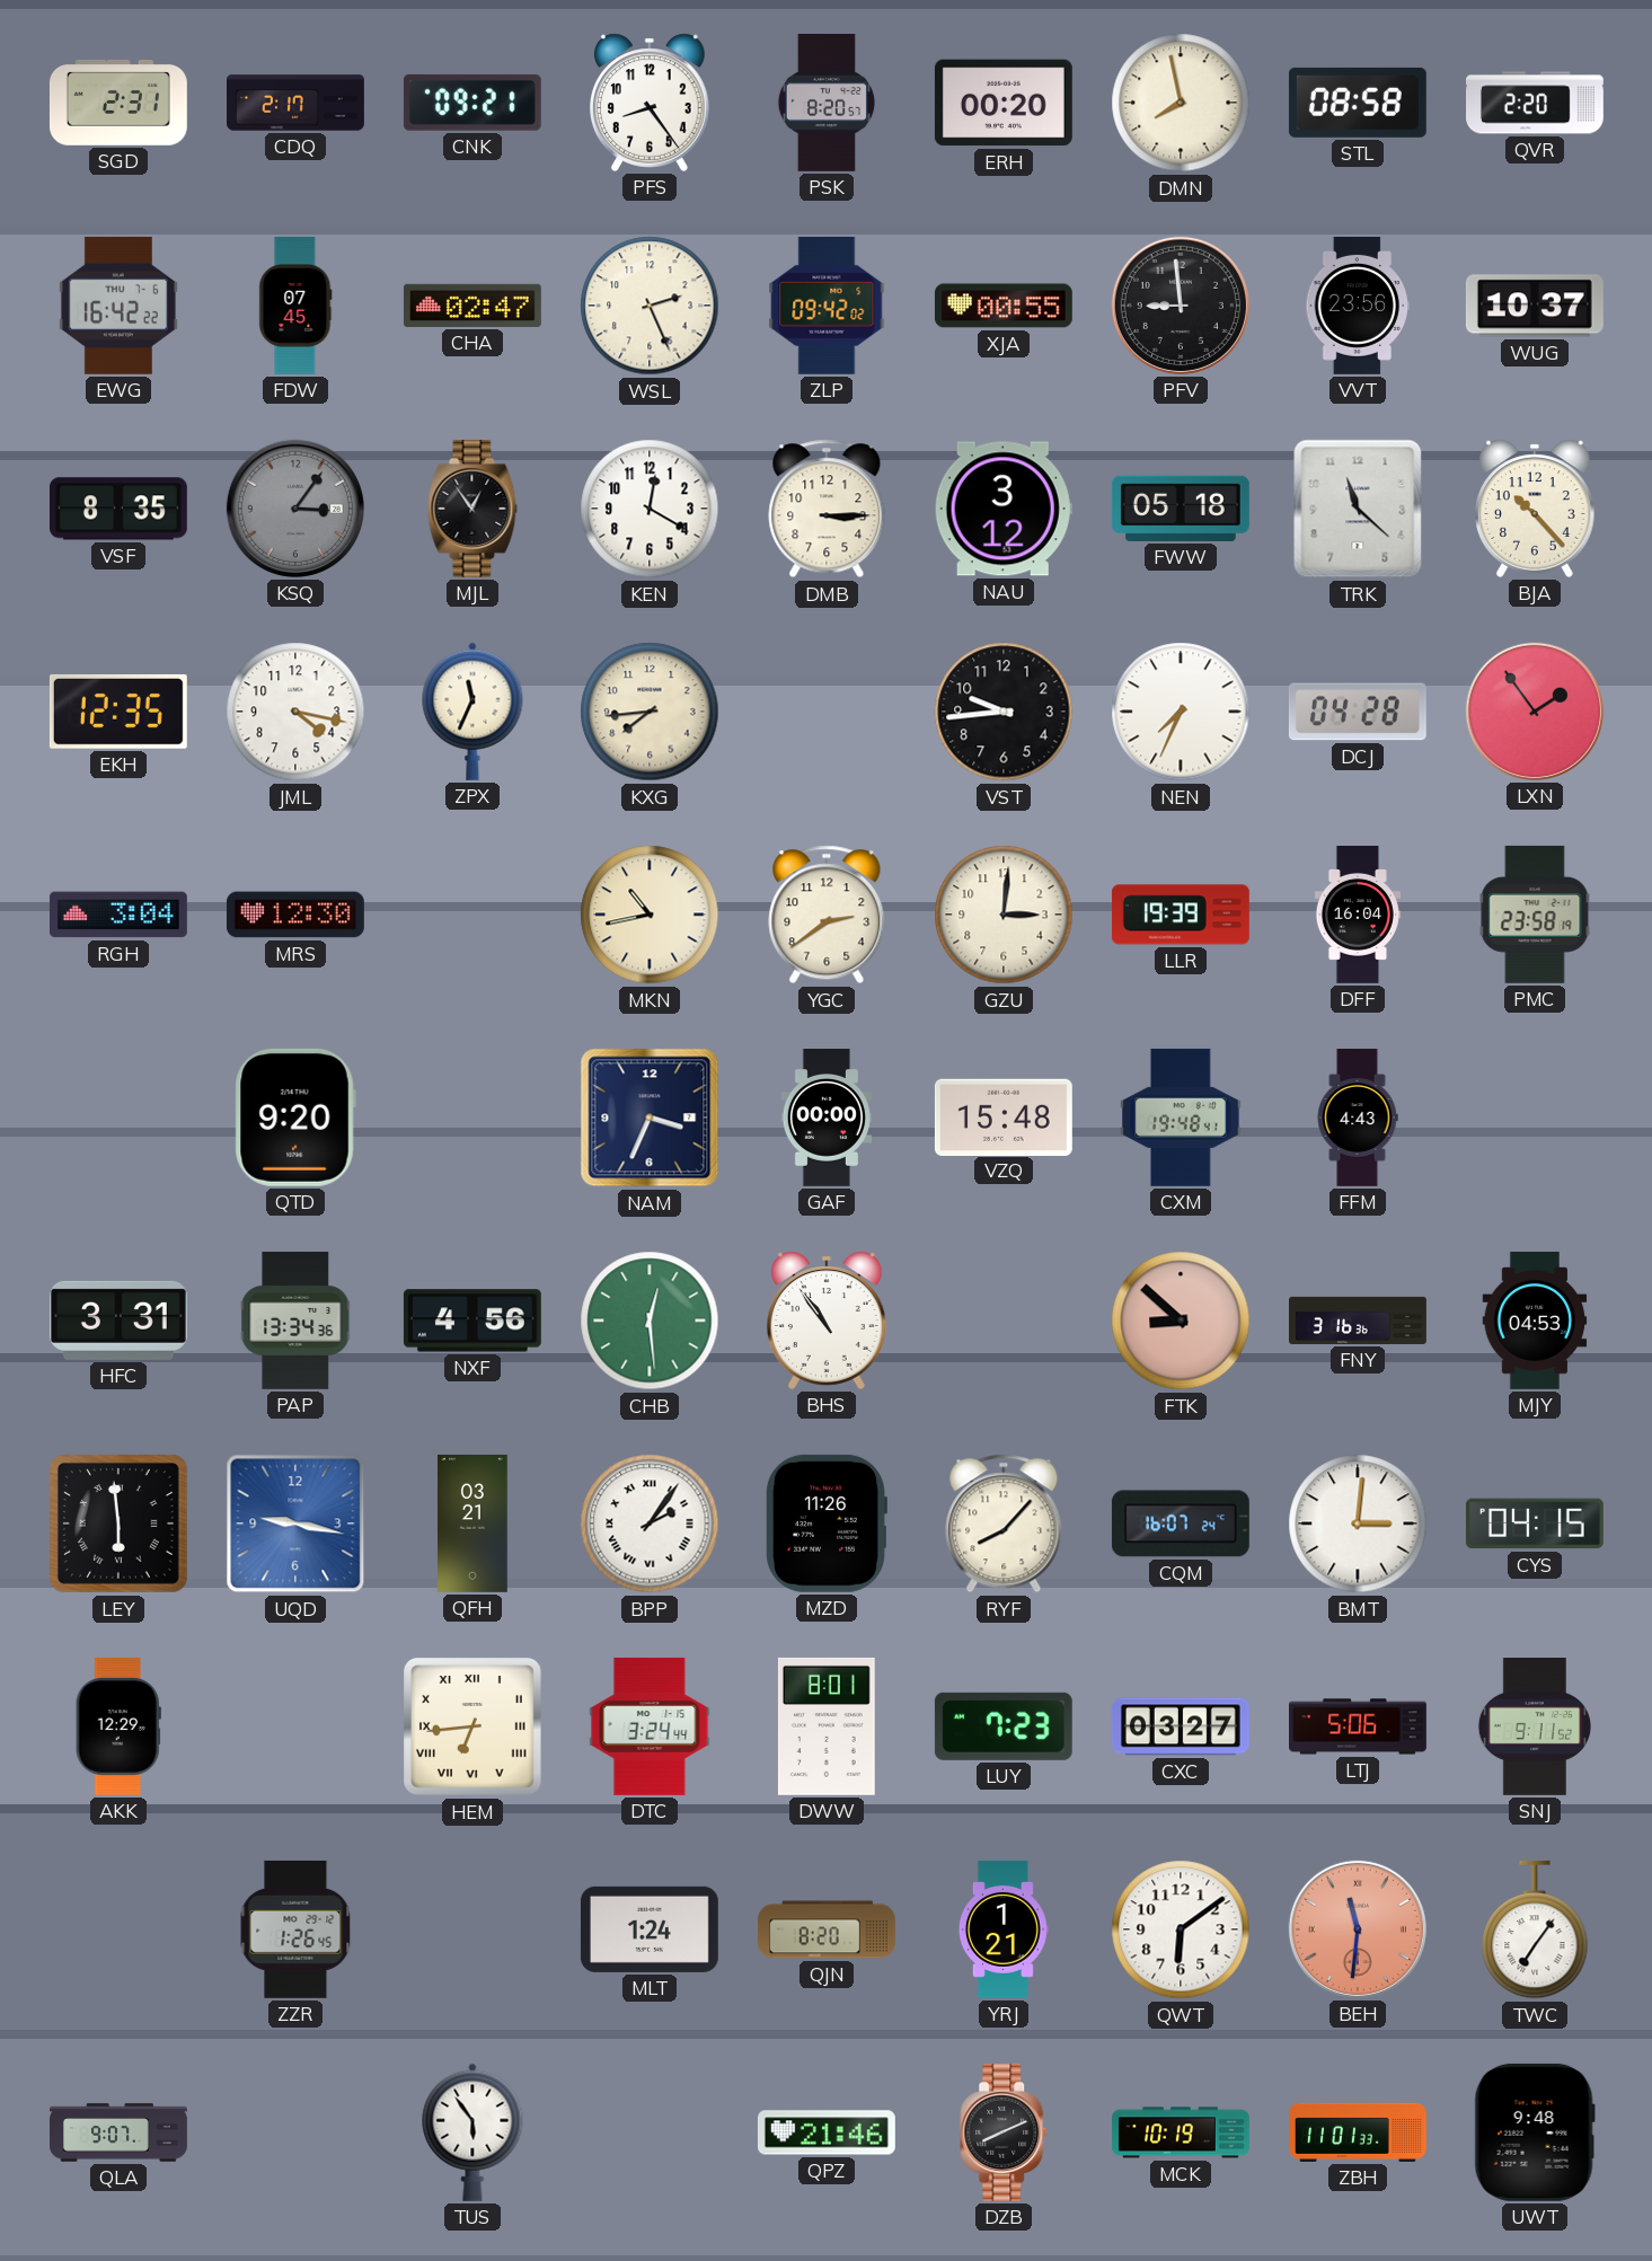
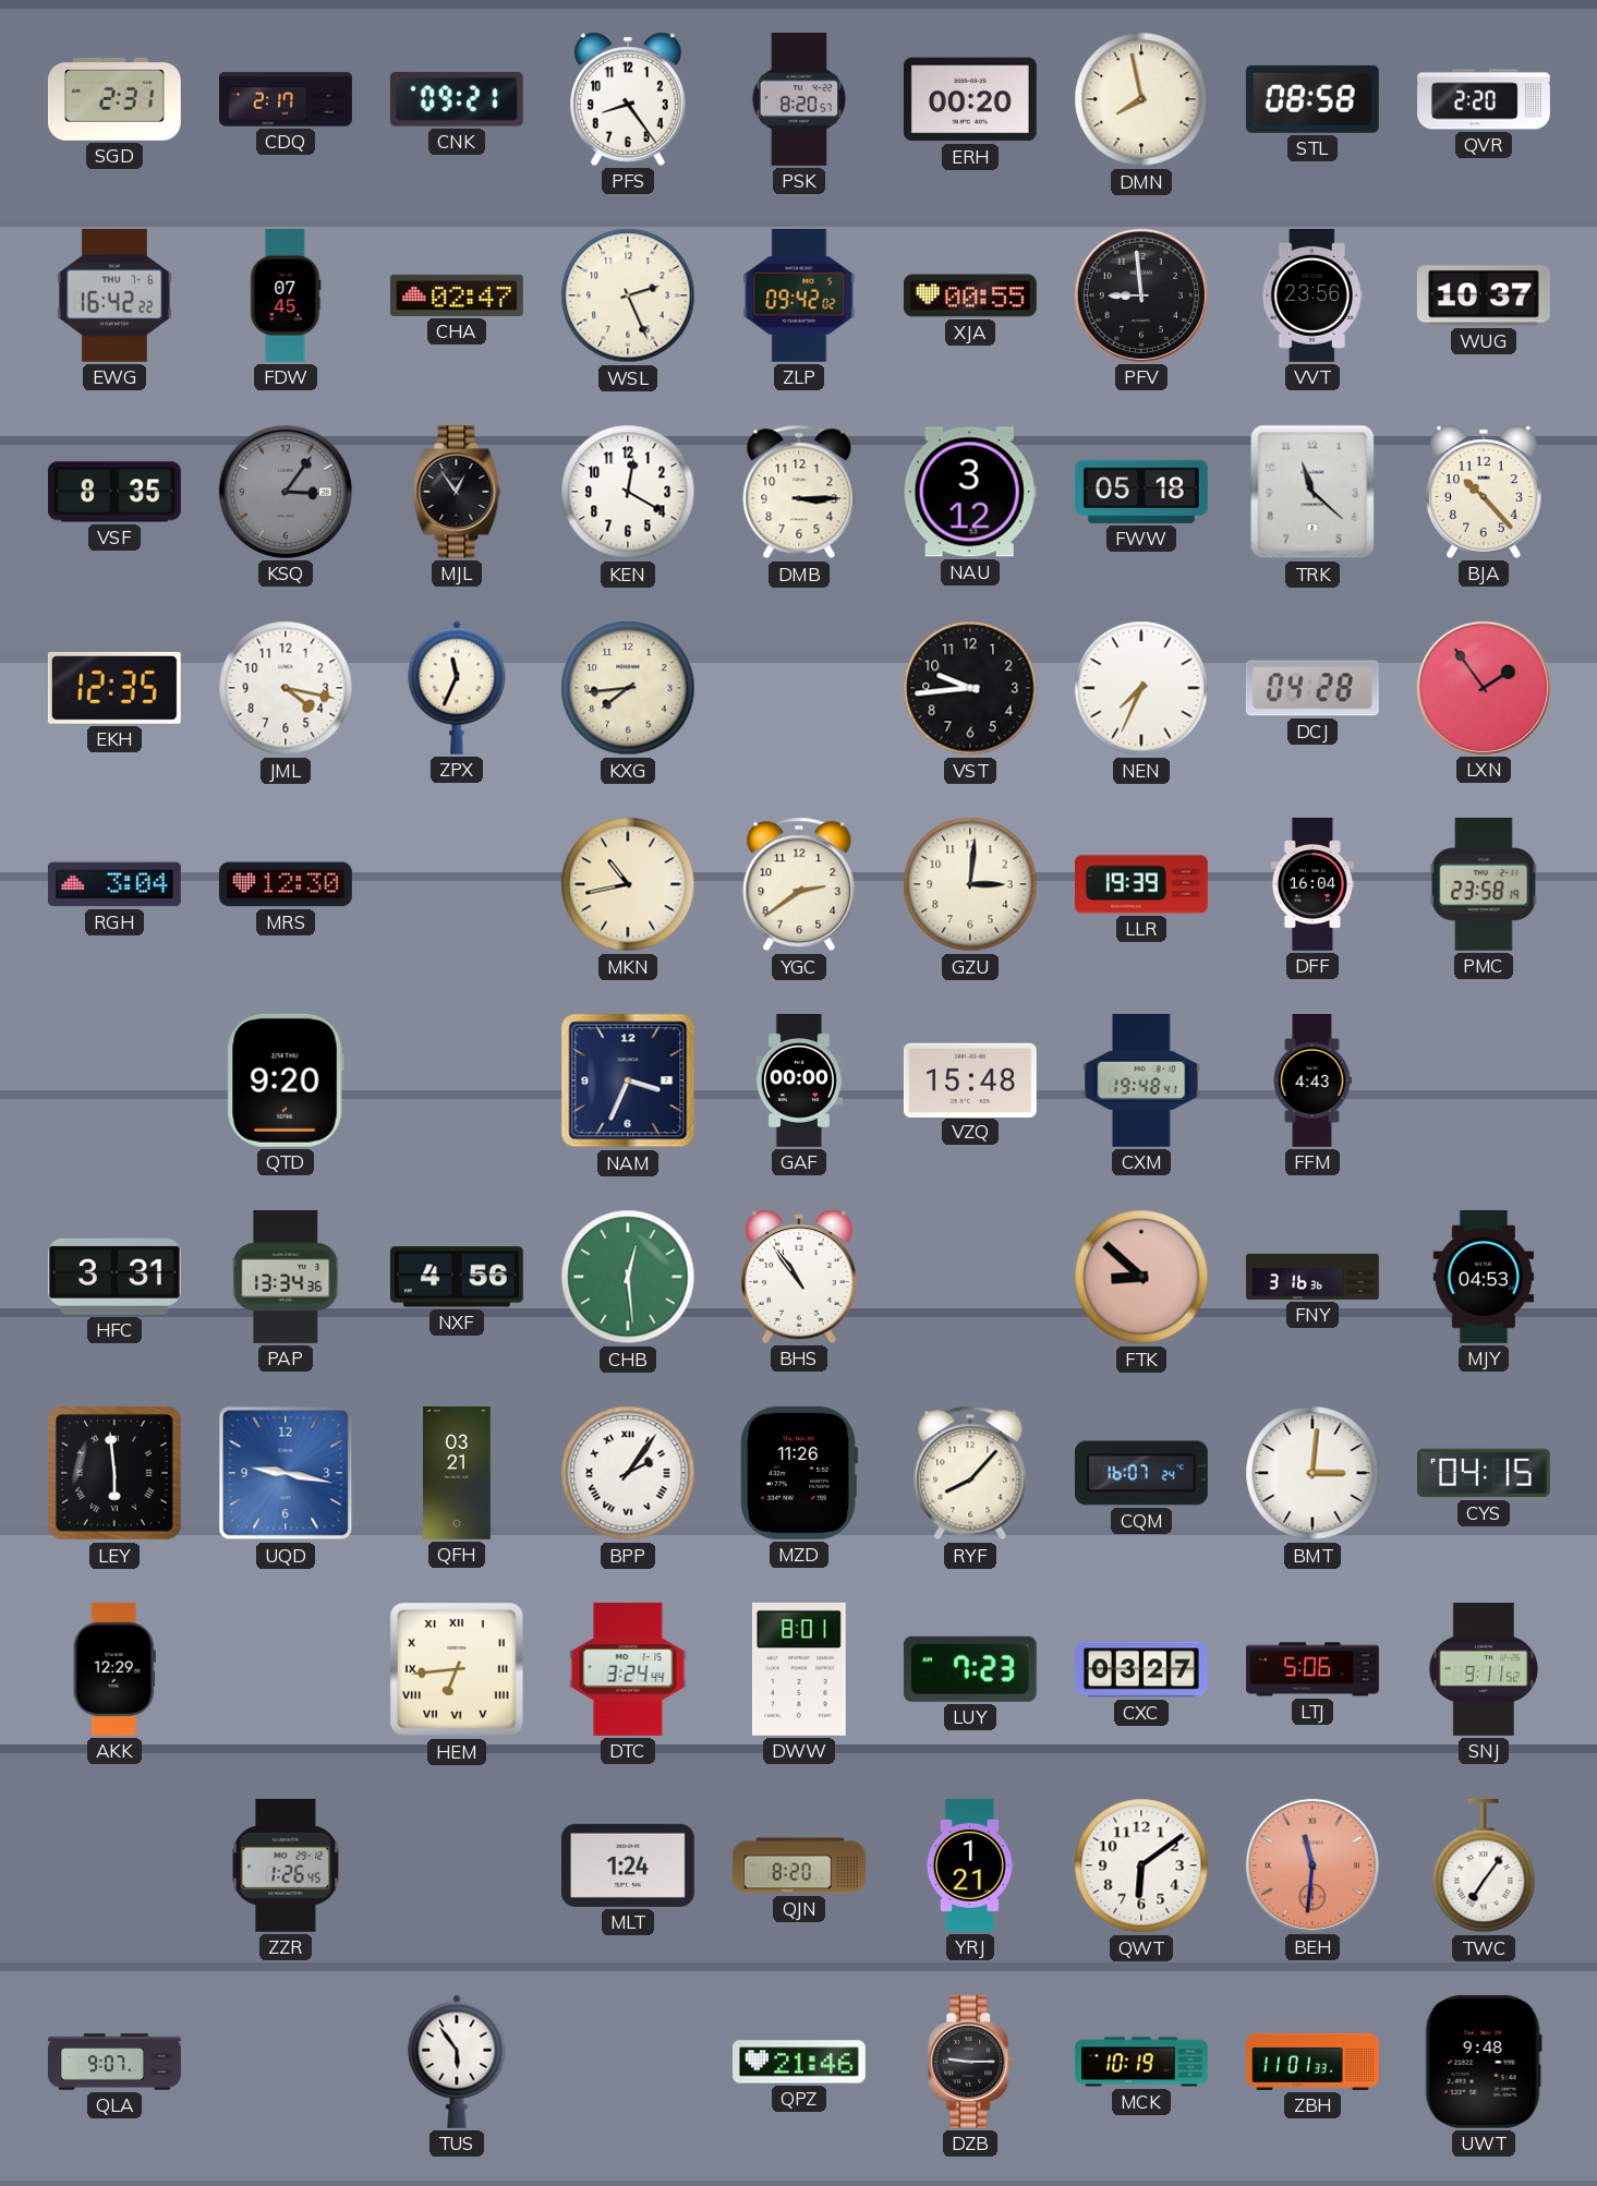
DZB: 8:11 -> 9:15 (971, 2062)
